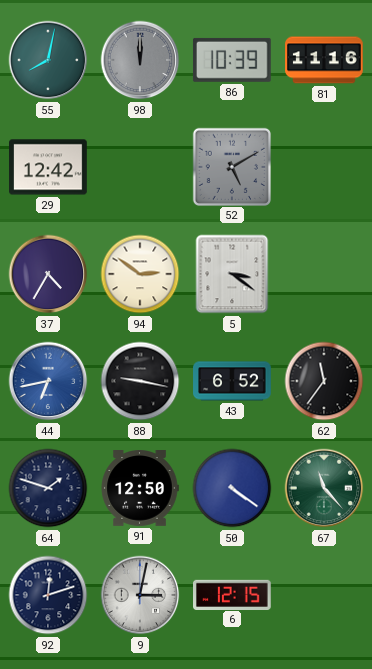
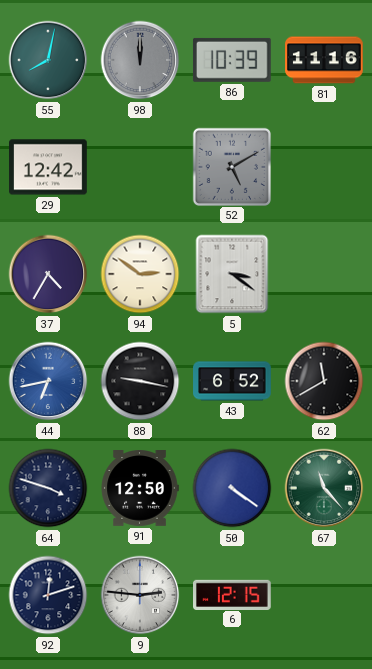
62: 11:36 -> 11:40 (324, 381)
64: 1:48 -> 3:48 (48, 488)
9: 3:02 -> 2:46 (140, 595)
